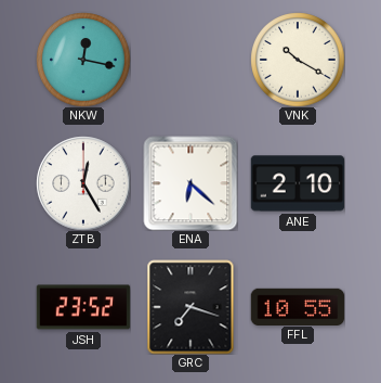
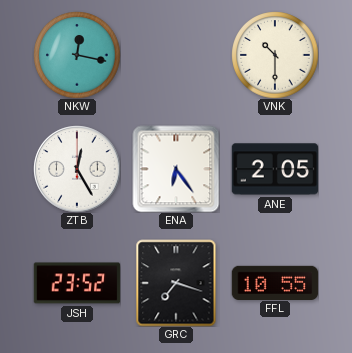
VNK: 10:20 -> 10:30 (275, 55)
ENA: 6:22 -> 6:24 (176, 169)
ANE: 2:10 -> 2:05 (275, 169)
